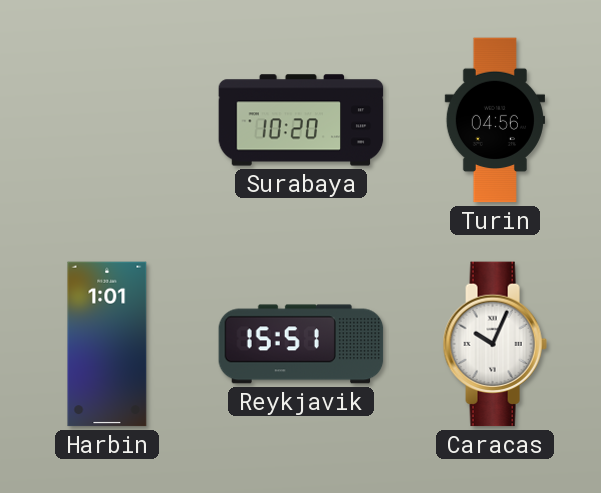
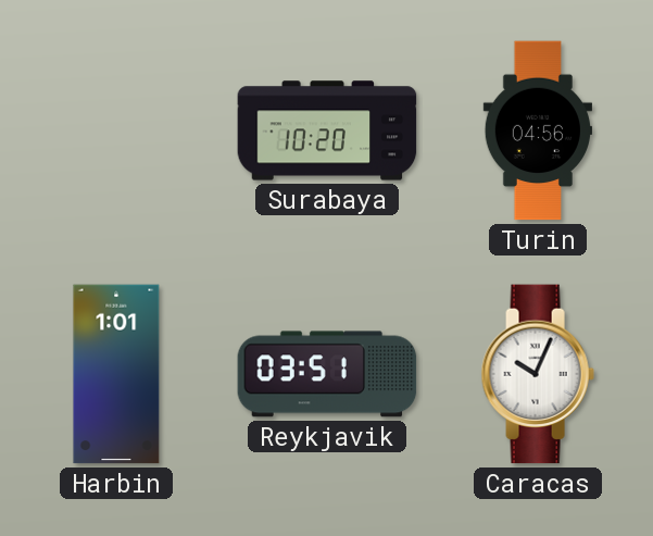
Reykjavik: 15:51 -> 03:51 (327, 374)
